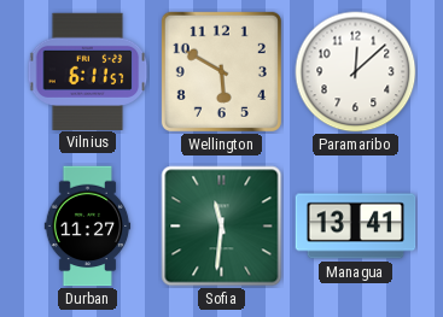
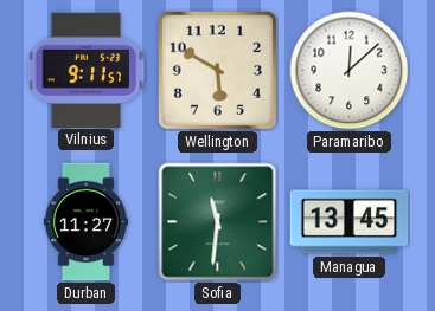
Vilnius: 6:11 -> 9:11 (87, 70)
Managua: 13:41 -> 13:45 (350, 222)
